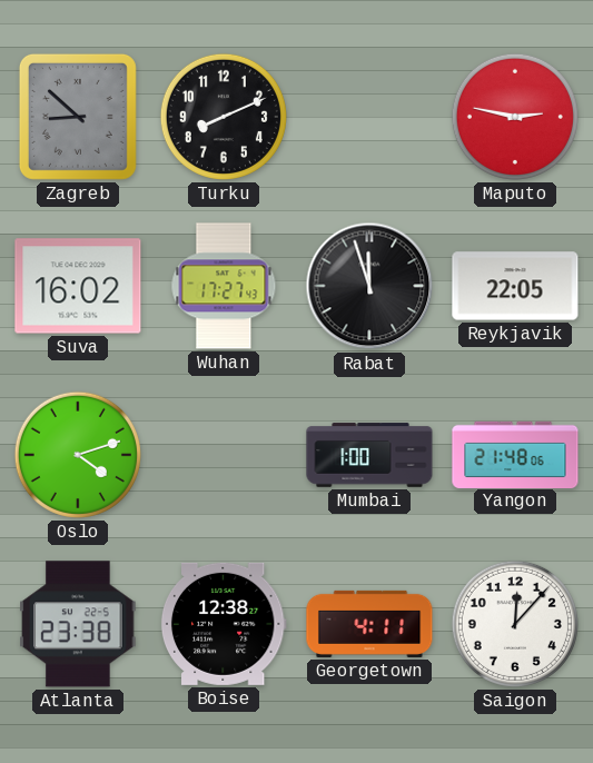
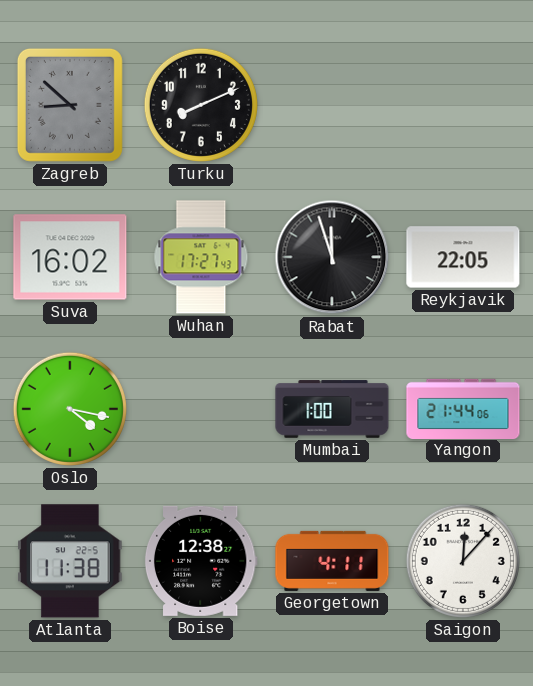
Maputo: 2:47 -> none (515, 117)
Oslo: 4:12 -> 4:17 (70, 409)
Yangon: 21:48 -> 21:44 (463, 408)
Atlanta: 23:38 -> 11:38 (70, 561)
